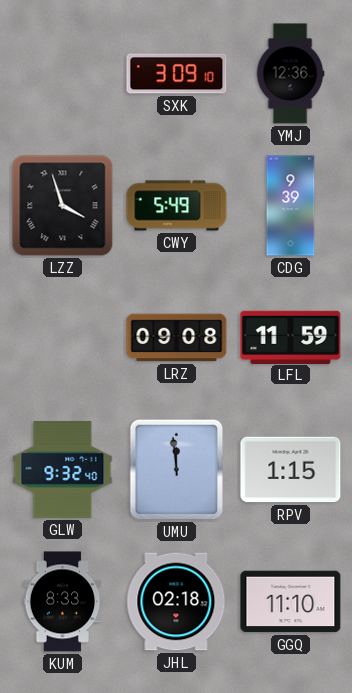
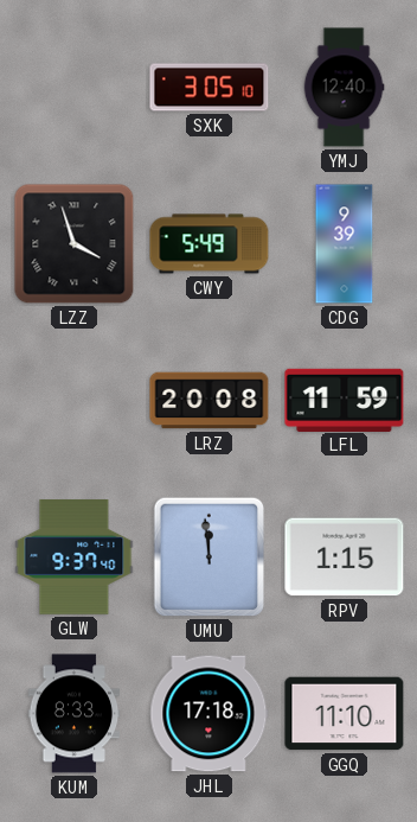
SXK: 3:09 -> 3:05 (210, 88)
YMJ: 12:36 -> 12:40 (344, 88)
LRZ: 09:08 -> 20:08 (210, 401)
GLW: 9:32 -> 9:37 (75, 557)
JHL: 02:18 -> 17:18 (210, 714)
